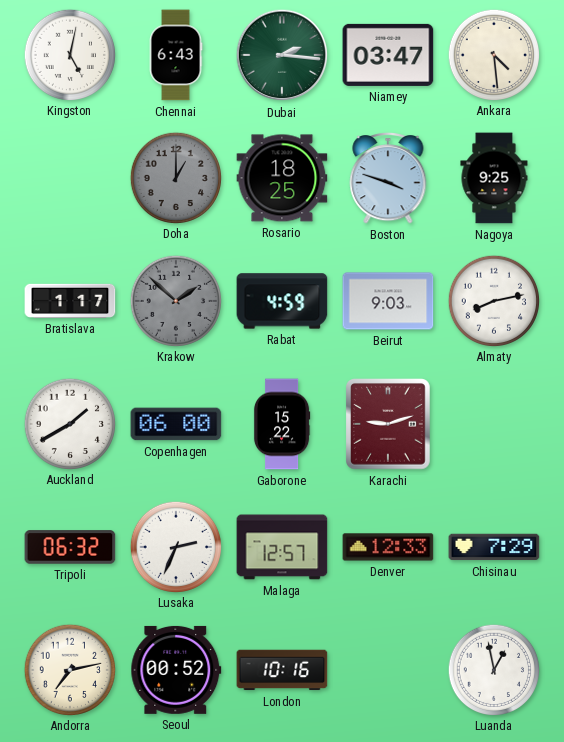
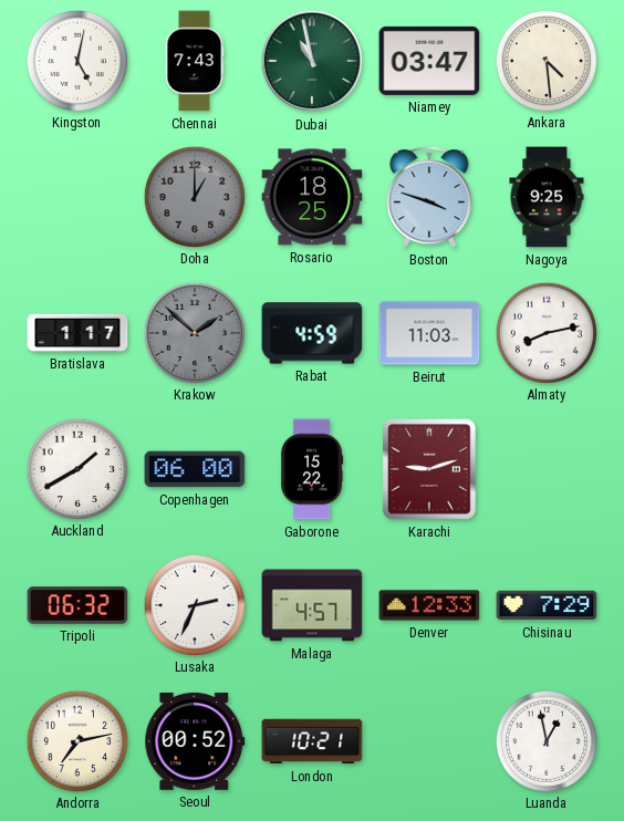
Chennai: 6:43 -> 7:43 (195, 61)
Dubai: 2:16 -> 10:58 (312, 61)
Beirut: 9:03 -> 11:03 (429, 333)
Malaga: 12:57 -> 4:57 (312, 605)
London: 10:16 -> 10:21 (312, 741)
